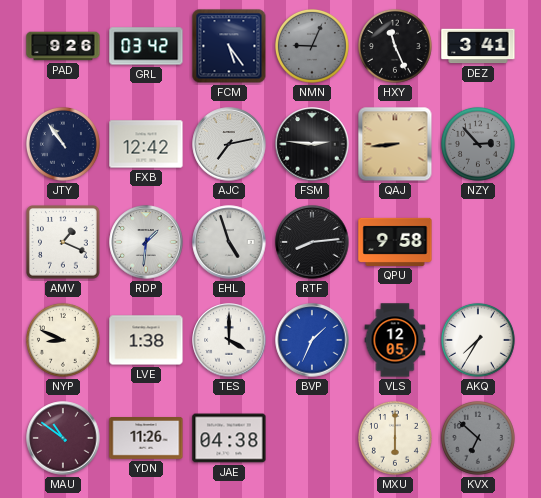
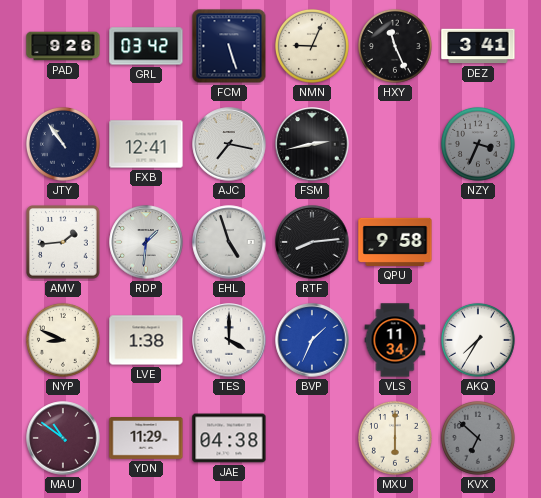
FCM: 5:24 -> 5:27 (229, 46)
NMN dial: grey -> cream (312, 46)
FXB: 12:42 -> 12:41 (146, 144)
AJC: 7:13 -> 7:17 (229, 144)
FSM: 2:46 -> 2:43 (312, 144)
QAJ: 8:44 -> none (395, 144)
NZY: 2:53 -> 3:34 (478, 144)
AMV: 1:19 -> 1:44 (64, 243)
VLS: 12:05 -> 11:34 (395, 340)
YDN: 11:26 -> 11:29 (146, 439)
